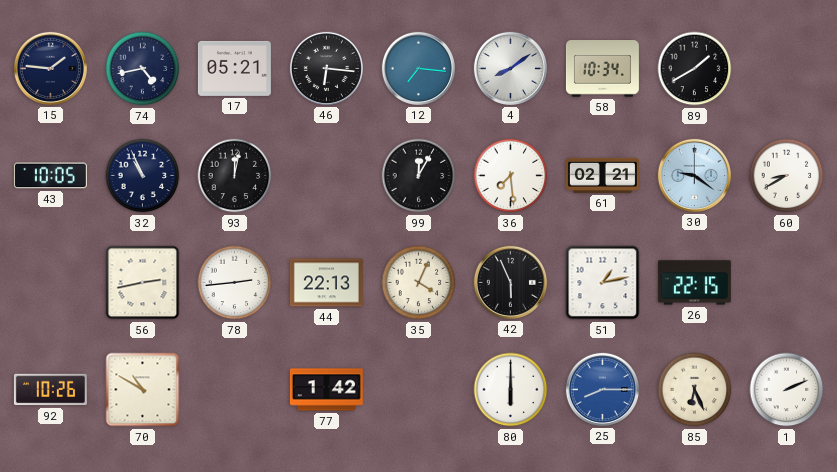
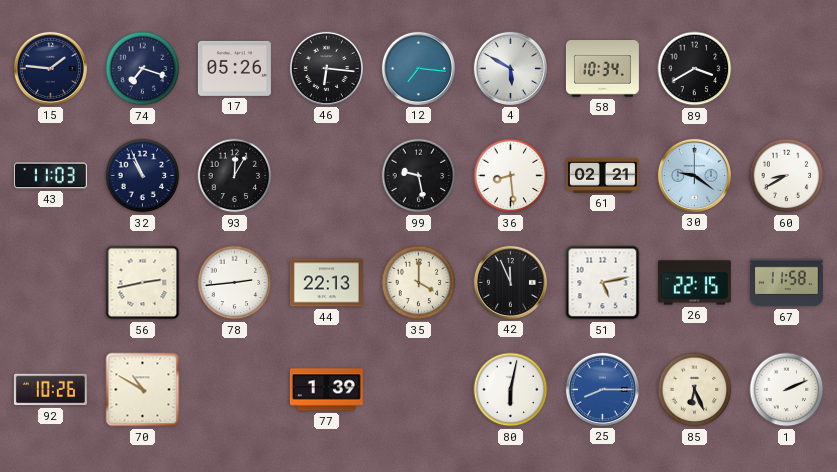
74: 4:43 -> 7:18 (143, 69)
17: 05:21 -> 05:26 (234, 68)
4: 8:09 -> 5:50 (510, 68)
89: 1:40 -> 3:40 (695, 69)
43: 10:05 -> 11:03 (50, 176)
93: 12:02 -> 12:05 (235, 176)
99: 12:05 -> 9:28 (419, 176)
36: 7:29 -> 8:29 (511, 176)
35: 4:04 -> 4:00 (419, 283)
42: 5:56 -> 11:56 (510, 282)
51: 1:13 -> 5:13 (603, 283)
67: none -> 11:58 (786, 283)
77: 1:42 -> 1:39 (326, 390)
80: 6:00 -> 6:02 (511, 390)
